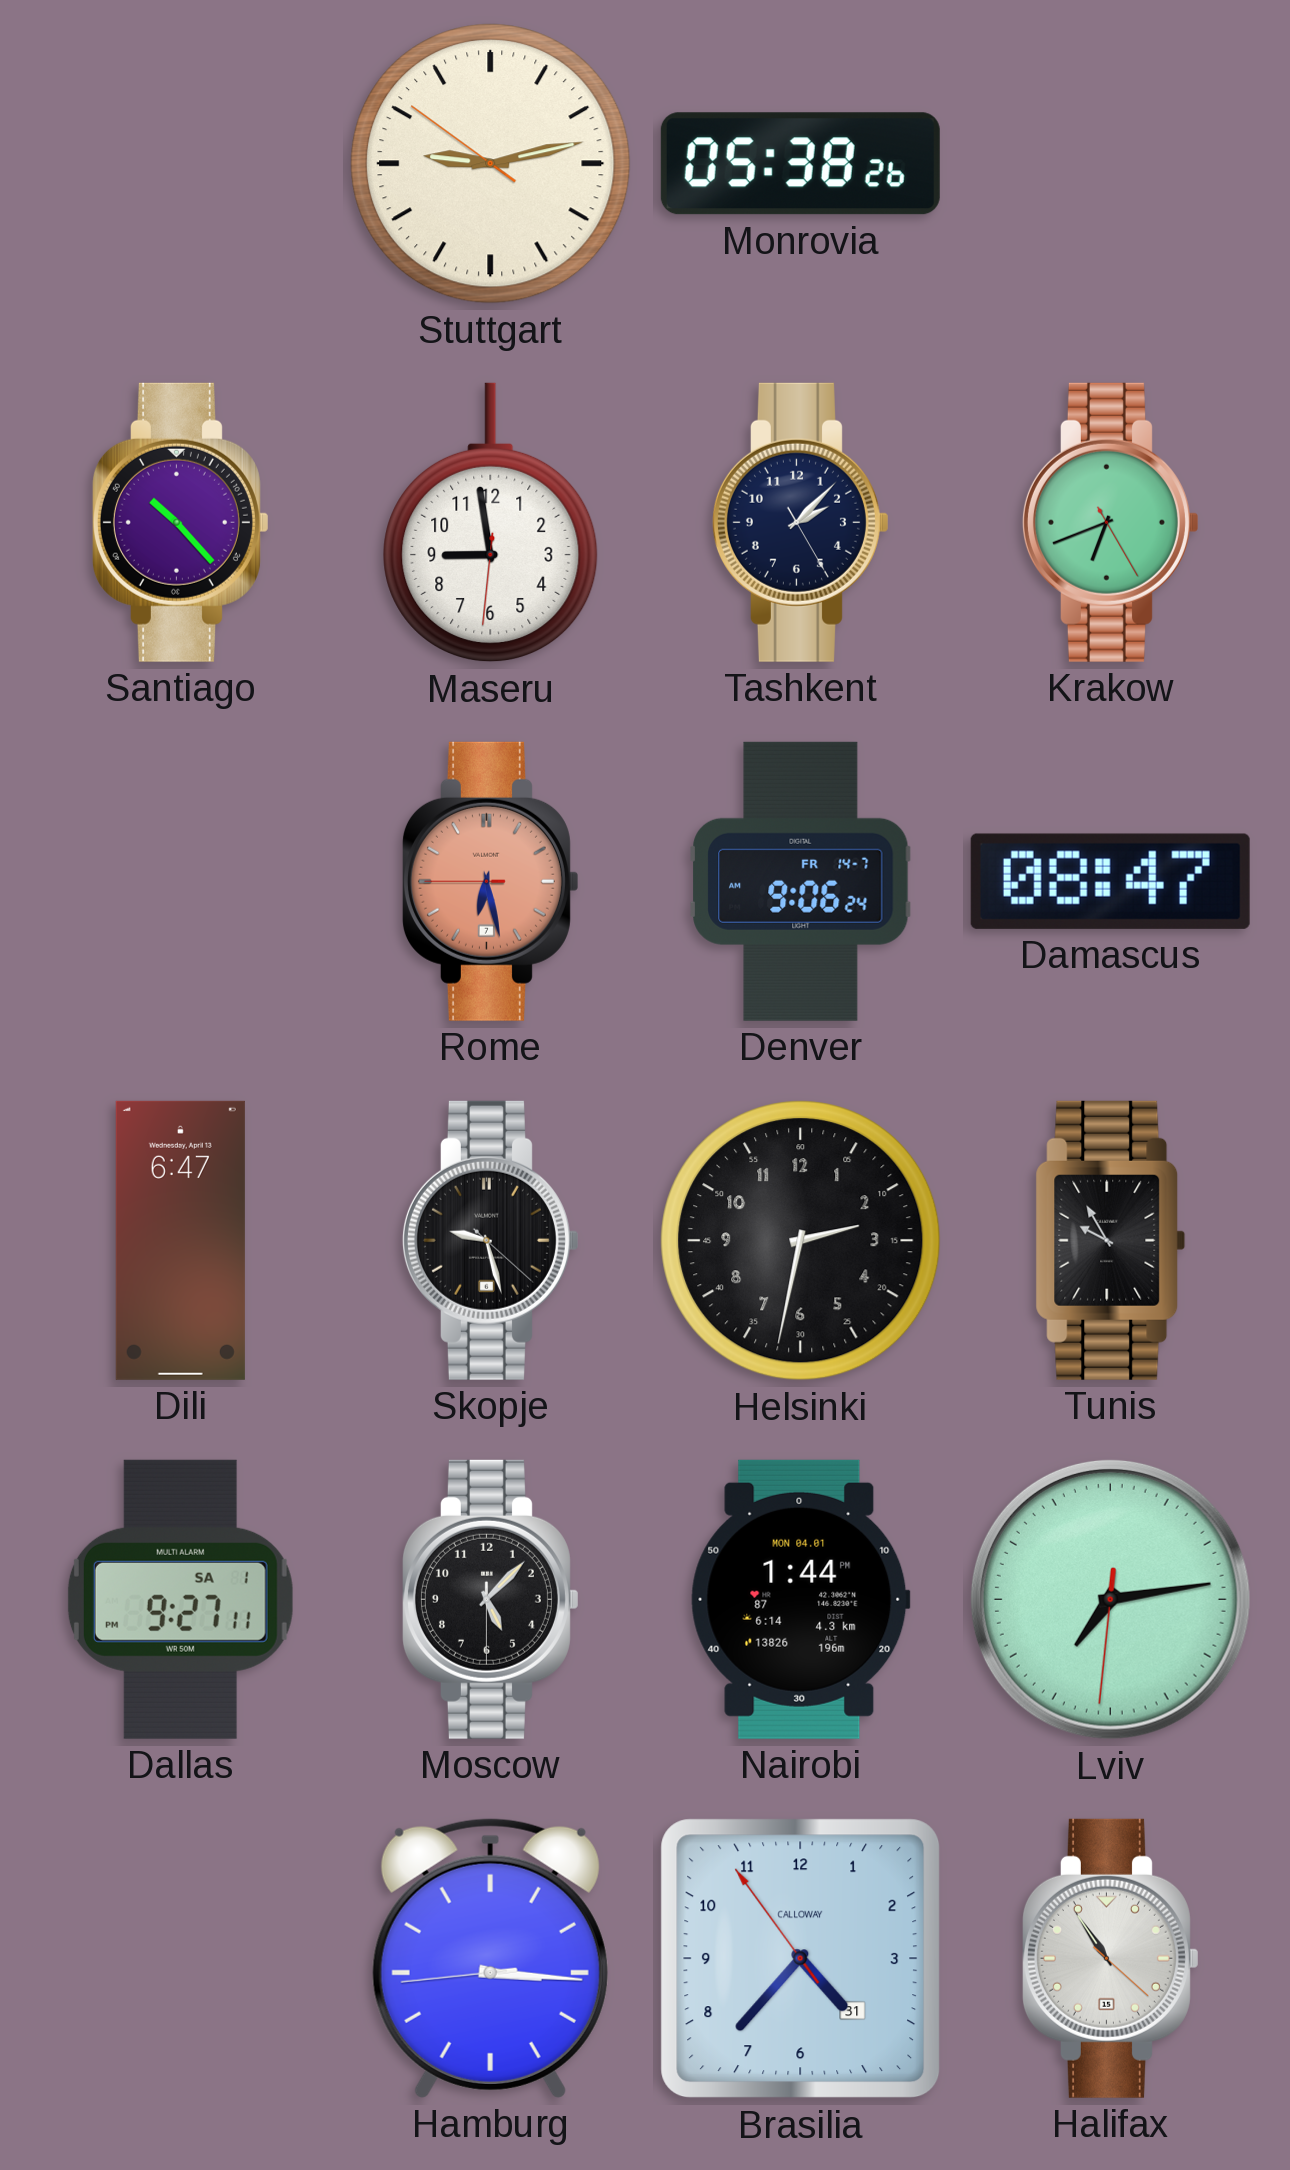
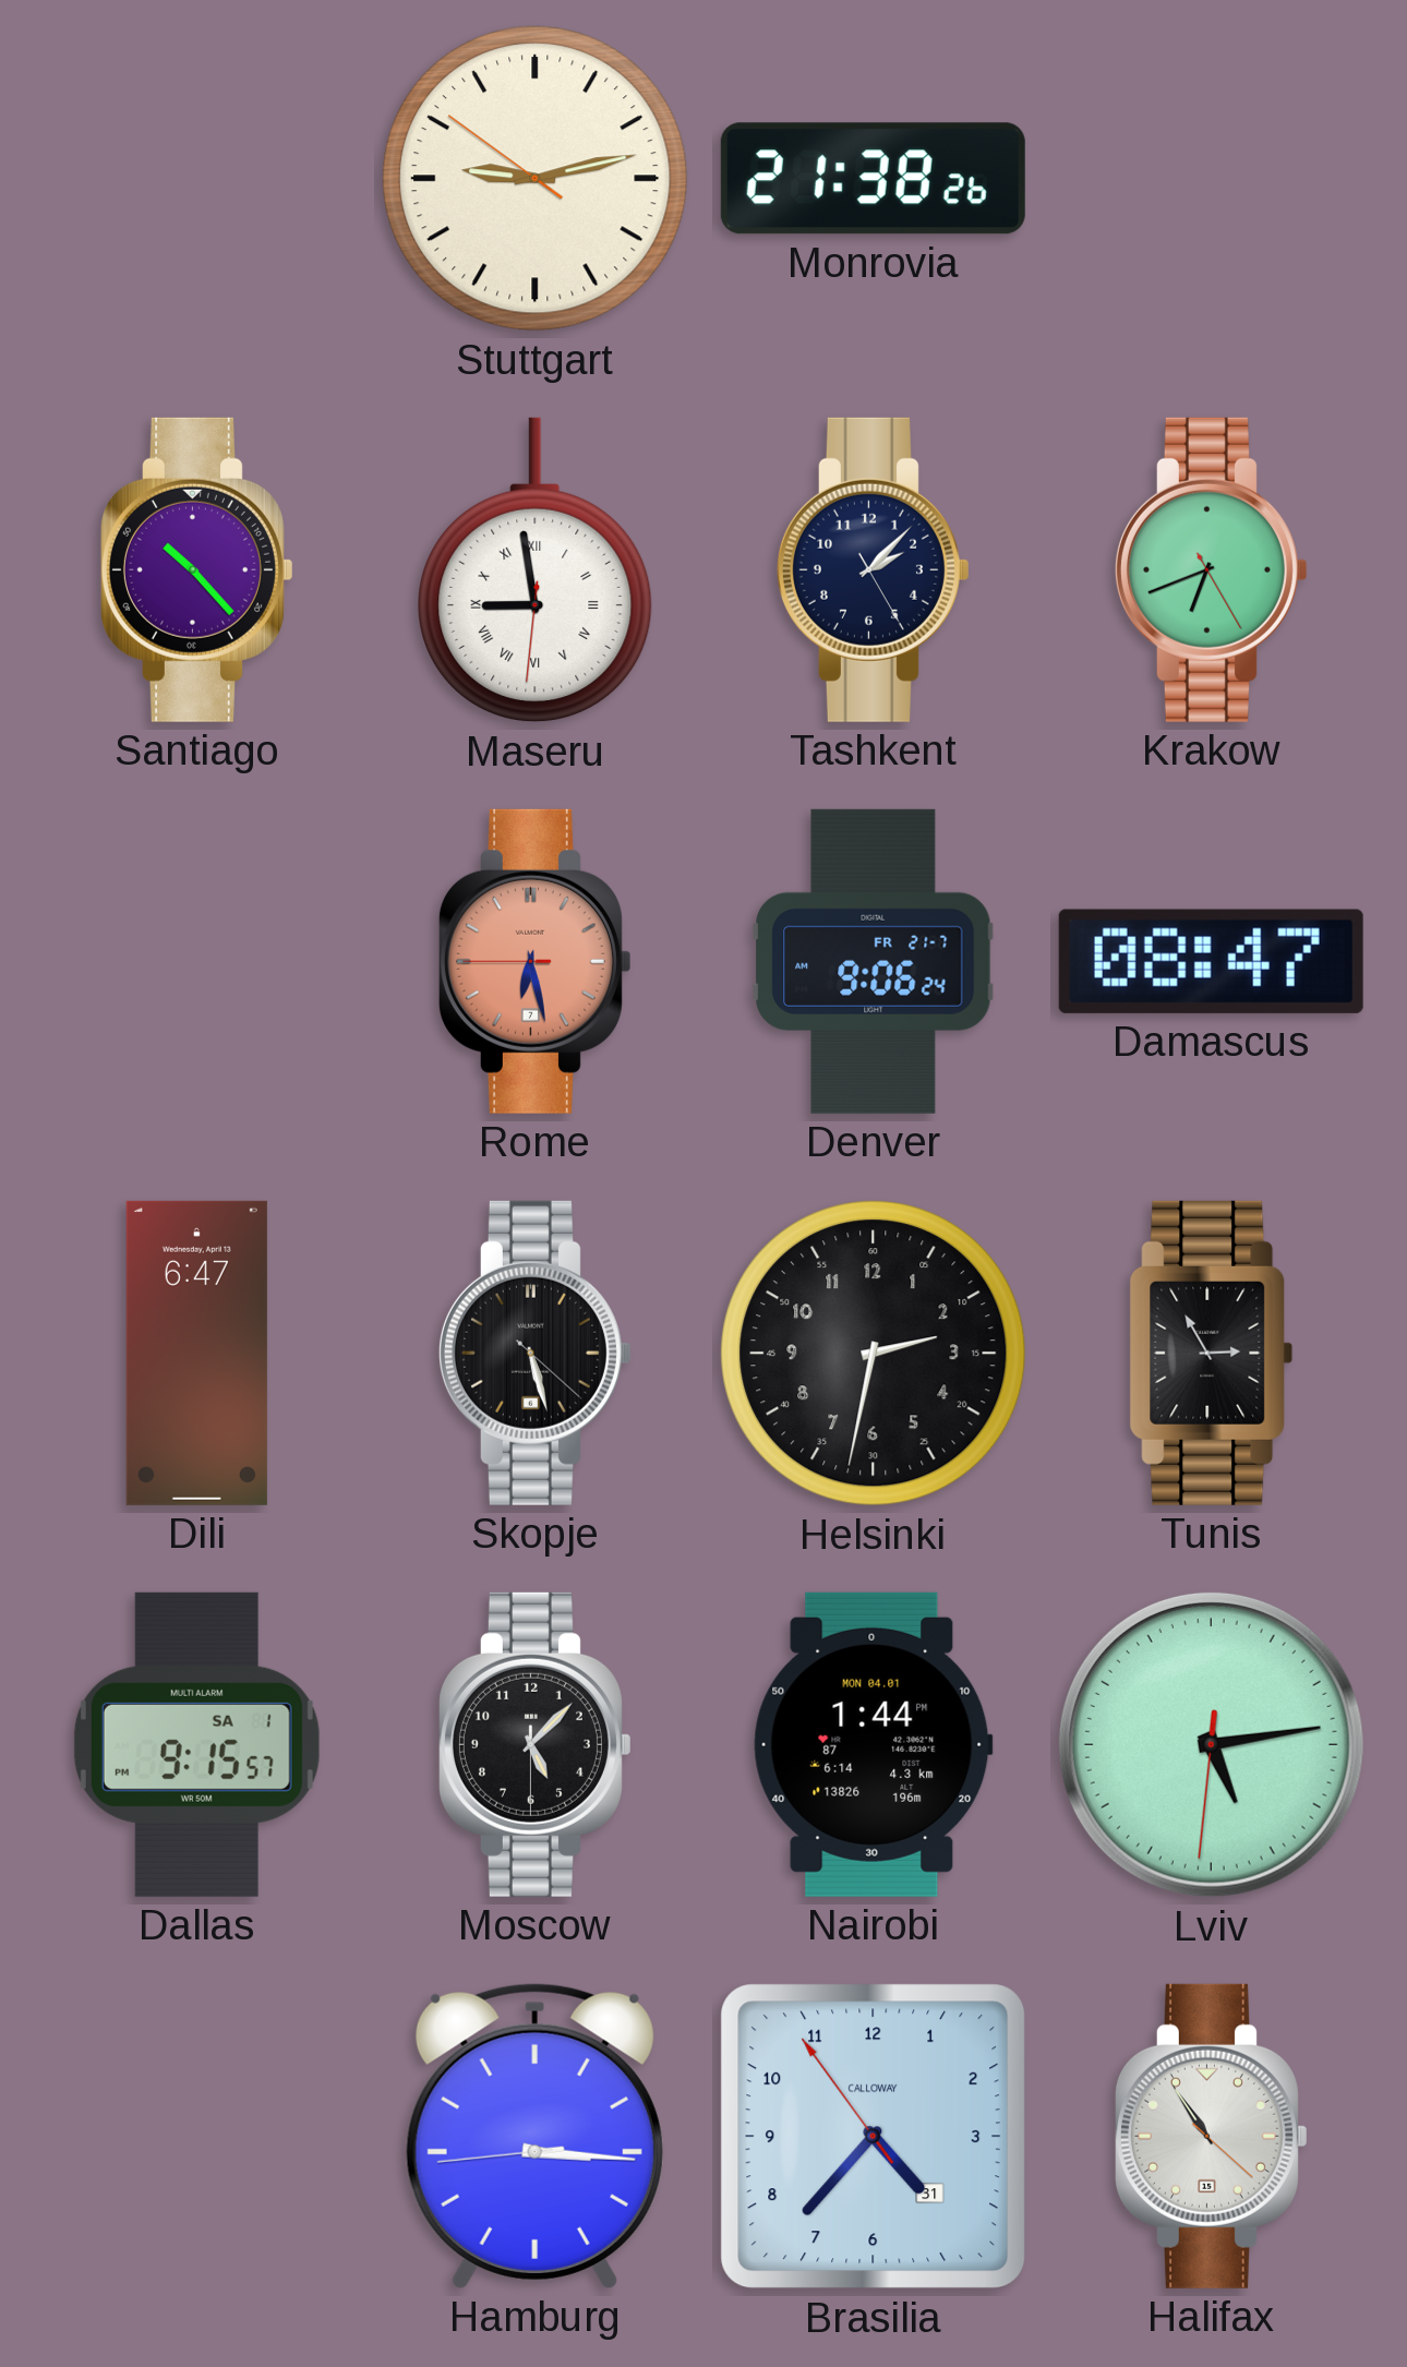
Monrovia: 05:38 -> 21:38 (873, 179)
Maseru numerals: Arabic -> Roman (536, 570)
Denver date: FR 14-7 -> FR 21-7 (874, 961)
Skopje: 9:27 -> 5:27 (534, 1353)
Tunis: 9:55 -> 2:55 (1212, 1353)
Dallas: 9:27 -> 9:15 (196, 1744)
Lviv: 7:13 -> 5:13 (1211, 1744)
